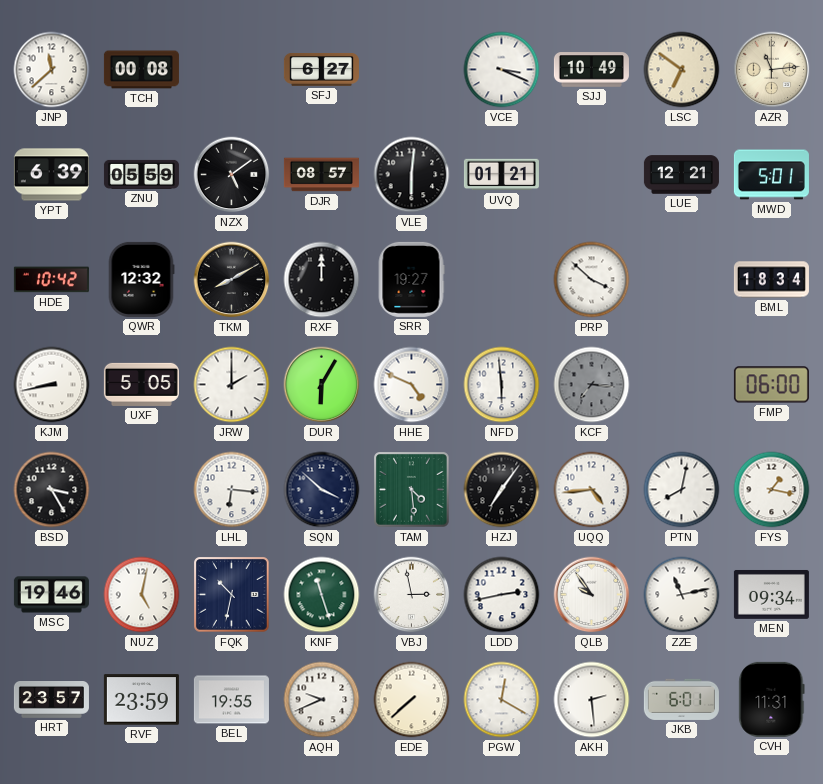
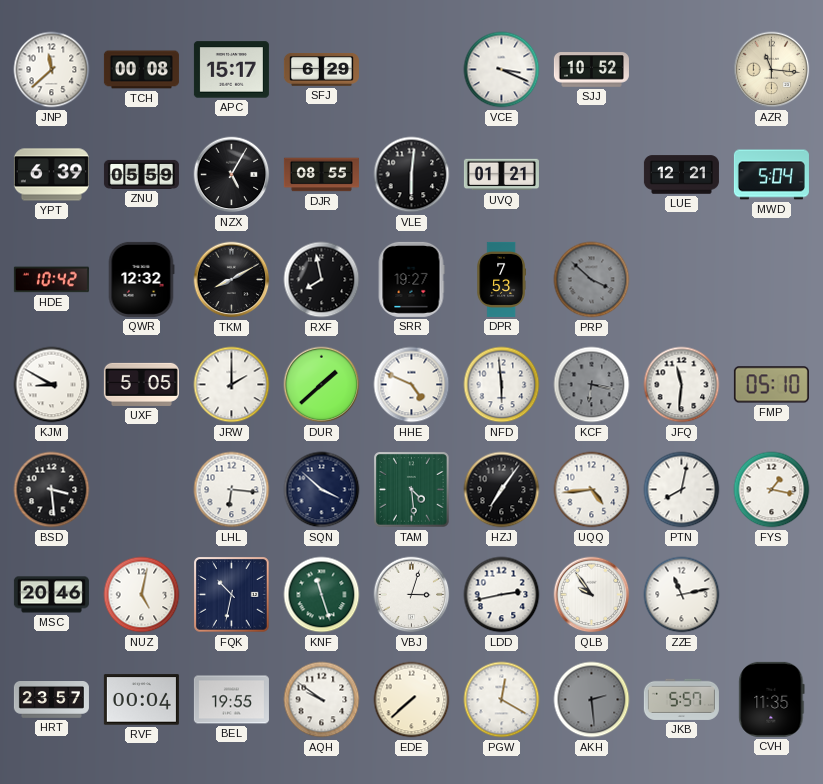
APC: none -> 15:17 (231, 70)
SFJ: 6:27 -> 6:29 (321, 70)
SJJ: 10:49 -> 10:52 (591, 70)
LSC: 6:51 -> none (682, 70)
AZR: 11:14 -> 11:16 (772, 70)
NZX: 5:09 -> 5:05 (232, 175)
DJR: 08:57 -> 08:55 (321, 175)
MWD: 5:01 -> 5:04 (771, 175)
RXF: 12:00 -> 7:58 (322, 280)
DPR: none -> 7:53 (501, 279)
PRP dial: white -> grey (592, 280)
BML: 18:34 -> none (771, 280)
KJM: 8:43 -> 8:50 (52, 385)
DUR: 6:05 -> 1:38 (322, 385)
KCF: 7:16 -> 6:17 (592, 385)
JFQ: none -> 11:31 (682, 385)
FMP: 06:00 -> 05:10 (771, 385)
BSD: 3:25 -> 3:29 (52, 490)
MSC: 19:46 -> 20:46 (51, 595)
VBJ: 2:58 -> 3:03 (412, 595)
MEN: 09:34 -> none (771, 594)
RVF: 23:59 -> 00:04 (141, 700)
AQH: 9:41 -> 9:51 (322, 700)
AKH dial: white -> grey (592, 700)
JKB: 6:01 -> 5:57 (681, 699)
CVH: 11:31 -> 11:35 (772, 699)
